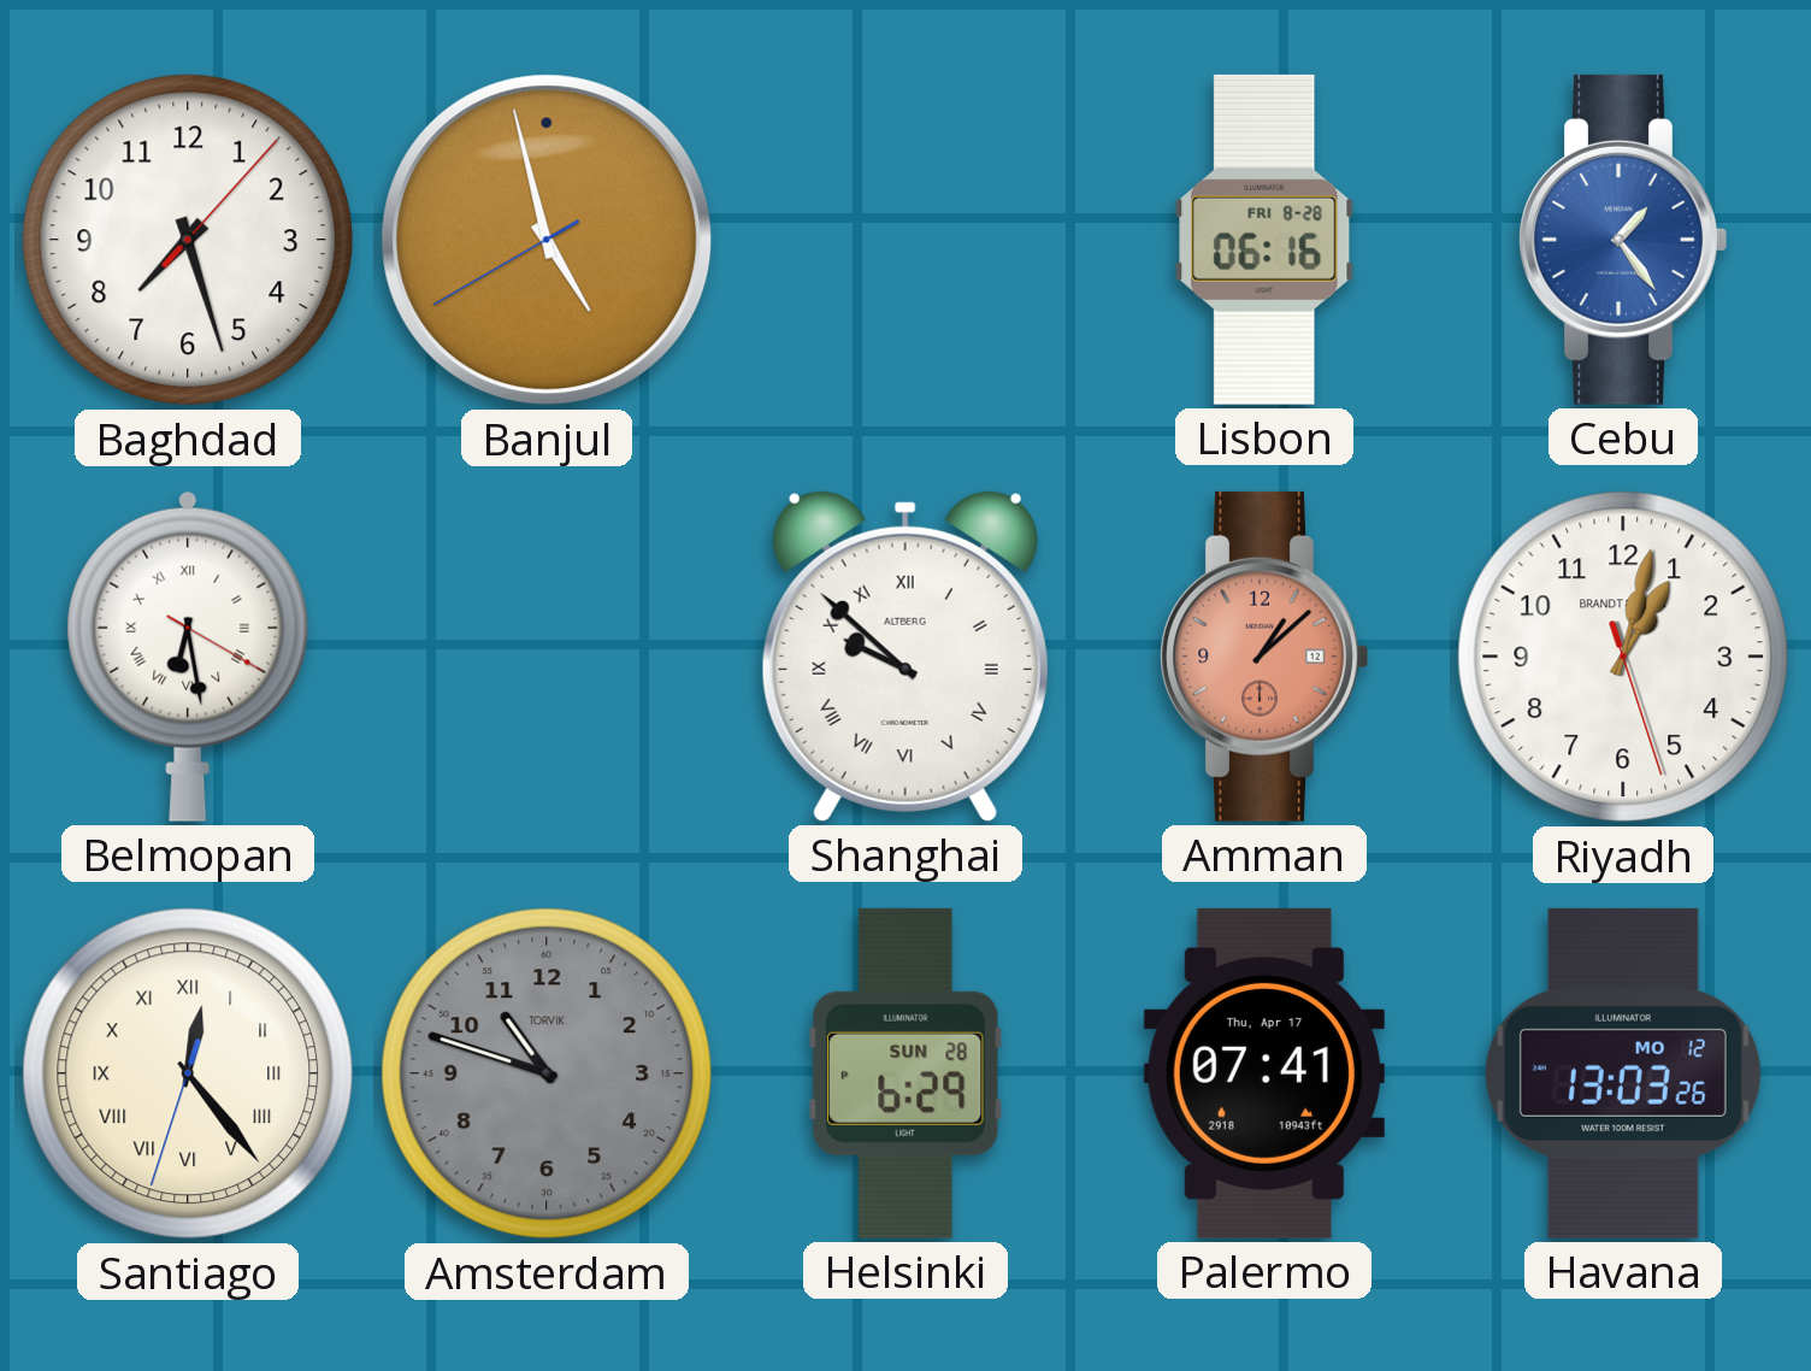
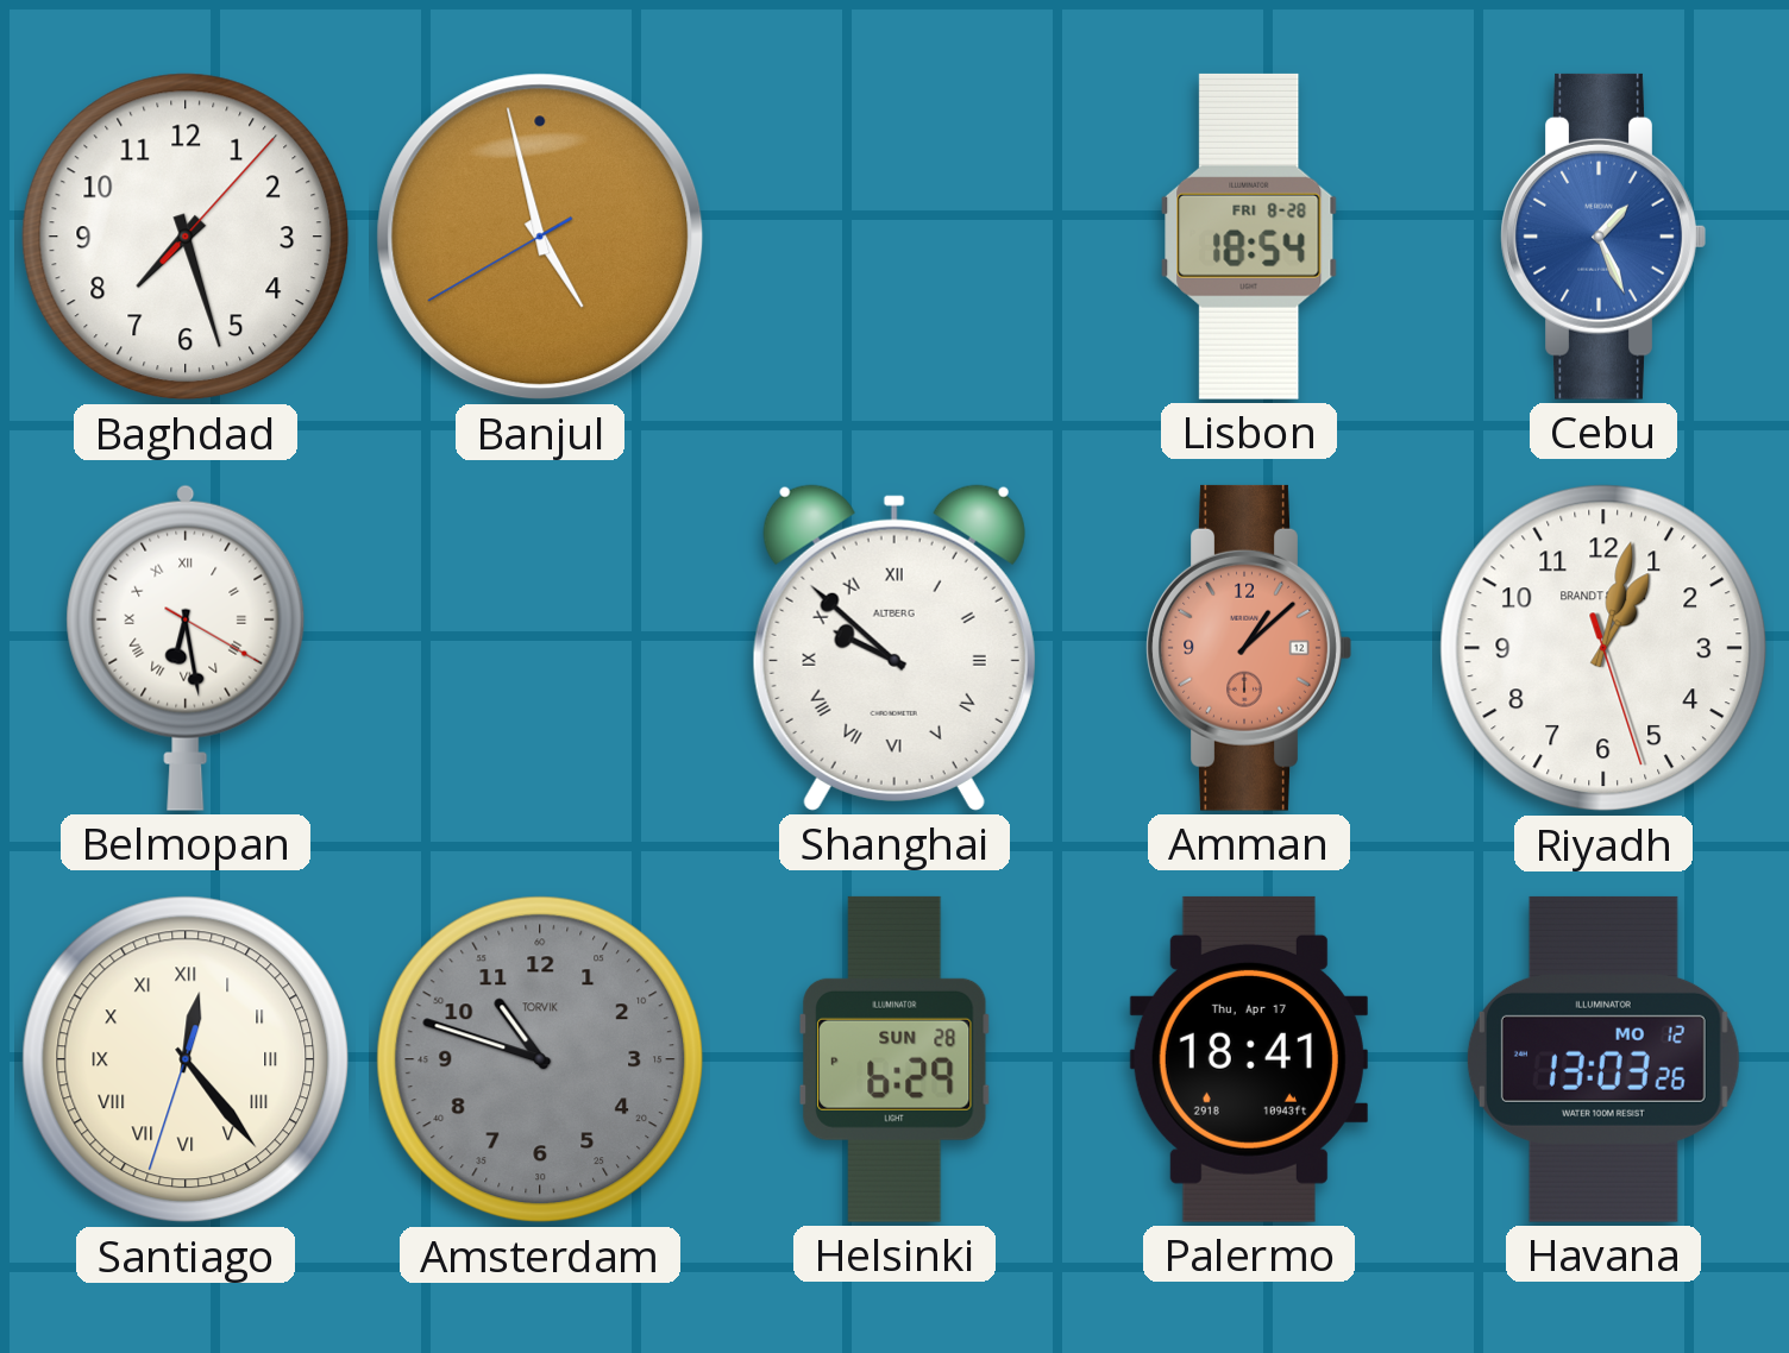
Lisbon: 06:16 -> 18:54 (1249, 237)
Cebu: 1:24 -> 1:26 (1603, 237)
Palermo: 07:41 -> 18:41 (1249, 1059)
